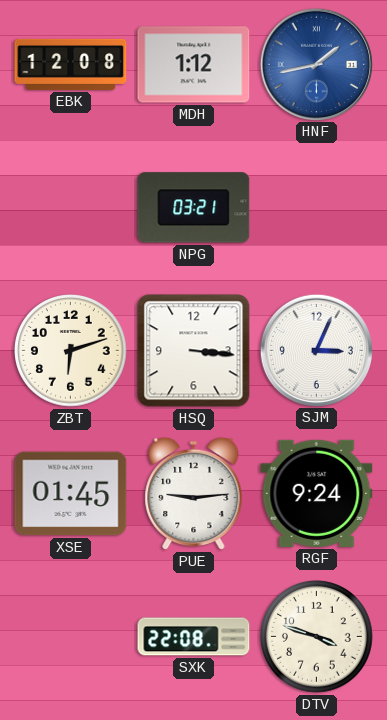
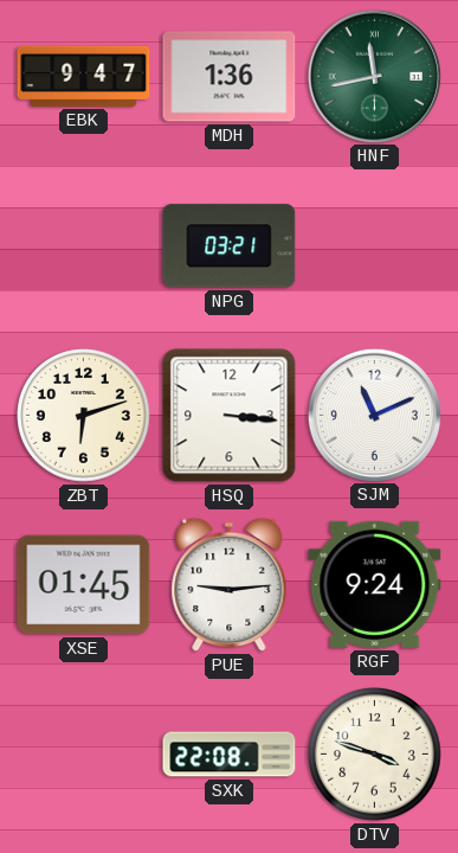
EBK: 12:08 -> 9:47 (84, 76)
MDH: 1:12 -> 1:36 (230, 77)
HNF: 1:43 -> 11:43 (374, 76)
HNF dial: blue -> green (374, 76)
SJM: 3:04 -> 11:11 (374, 415)
